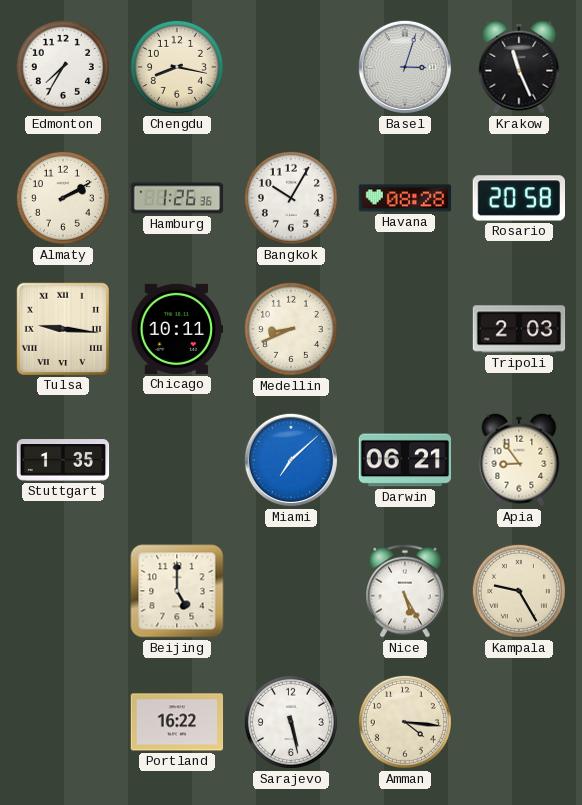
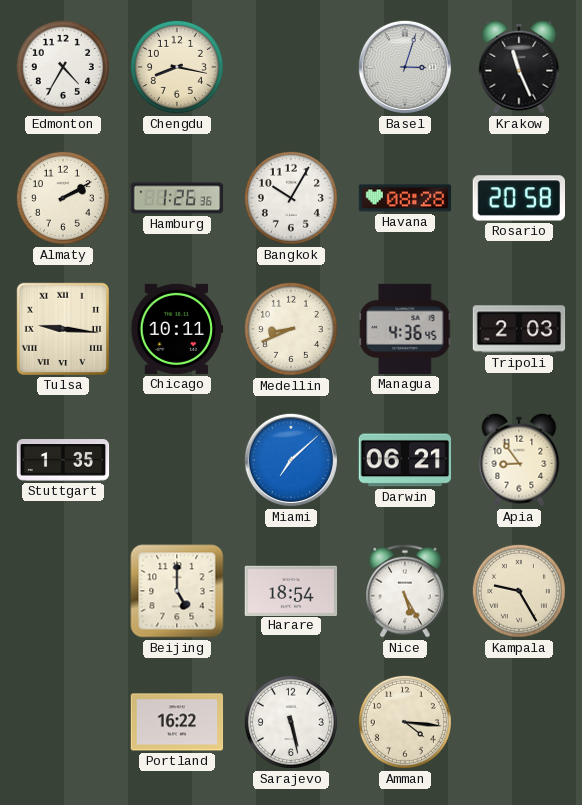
Edmonton: 7:35 -> 4:35 (63, 67)
Managua: none -> 4:36 (405, 329)
Harare: none -> 18:54 (291, 590)
